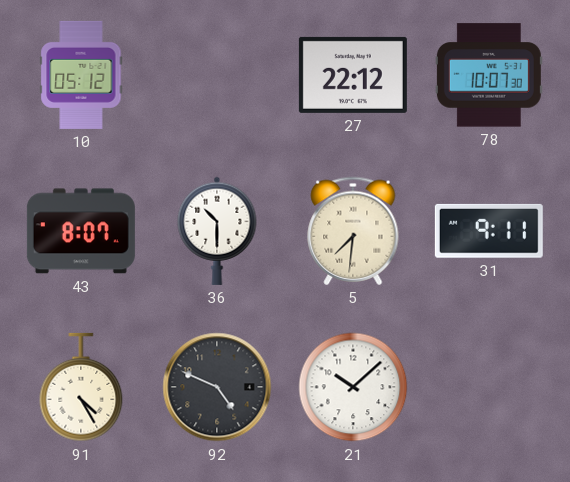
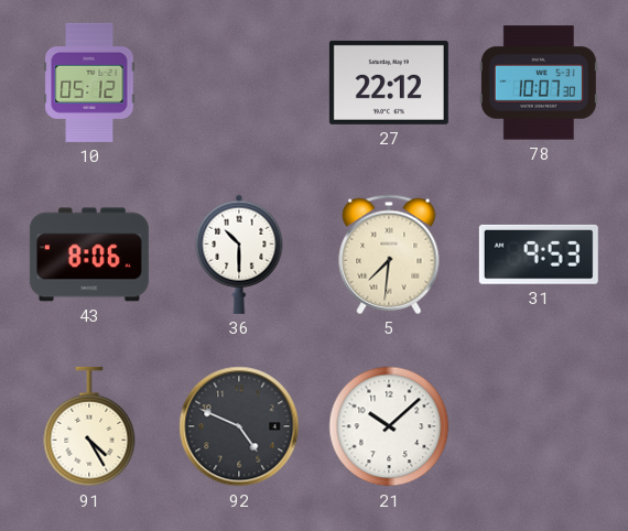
43: 8:07 -> 8:06 (89, 254)
31: 9:11 -> 9:53 (539, 254)
